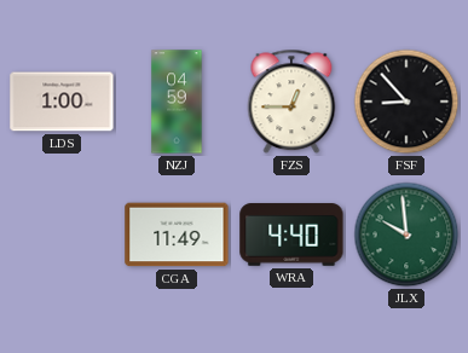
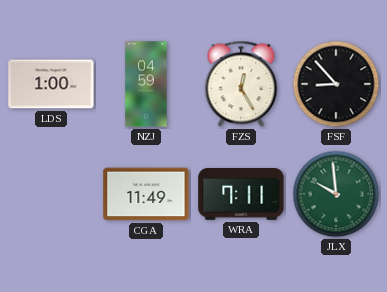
FZS: 12:45 -> 12:25 (241, 84)
WRA: 4:40 -> 7:11 (241, 194)
